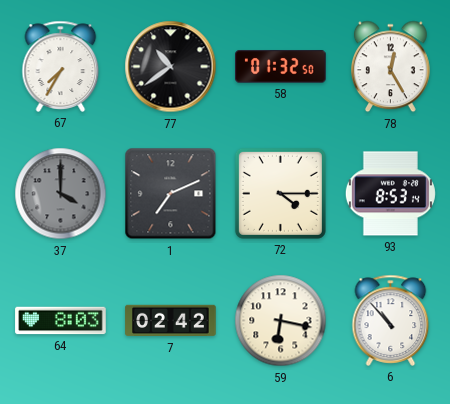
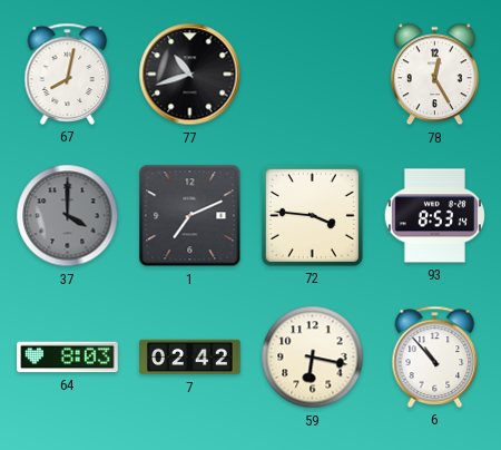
67: 7:35 -> 8:02 (68, 74)
77: 10:39 -> 10:42 (190, 75)
58: 01:32 -> none (281, 67)
72: 4:15 -> 3:46 (312, 215)
